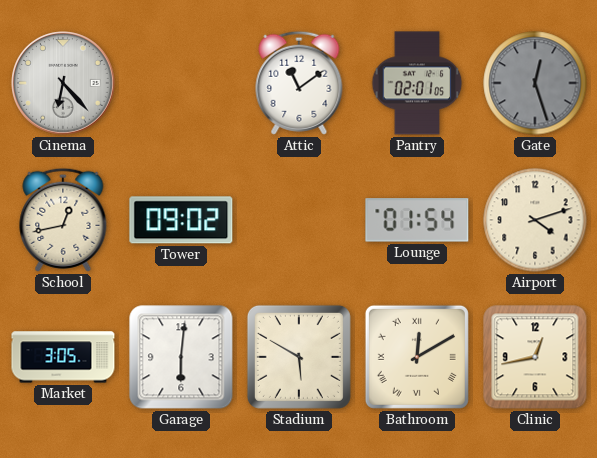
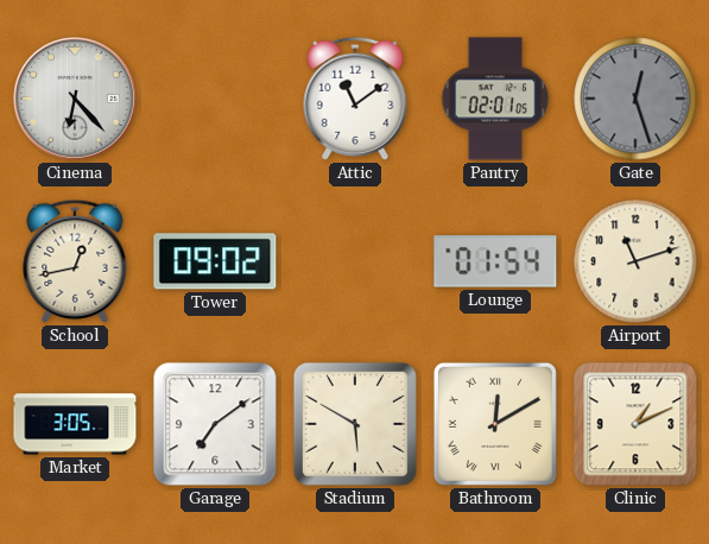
Airport: 4:12 -> 11:12 (635, 261)
Garage: 6:01 -> 7:09 (215, 424)
Clinic: 12:43 -> 1:11 (635, 424)
